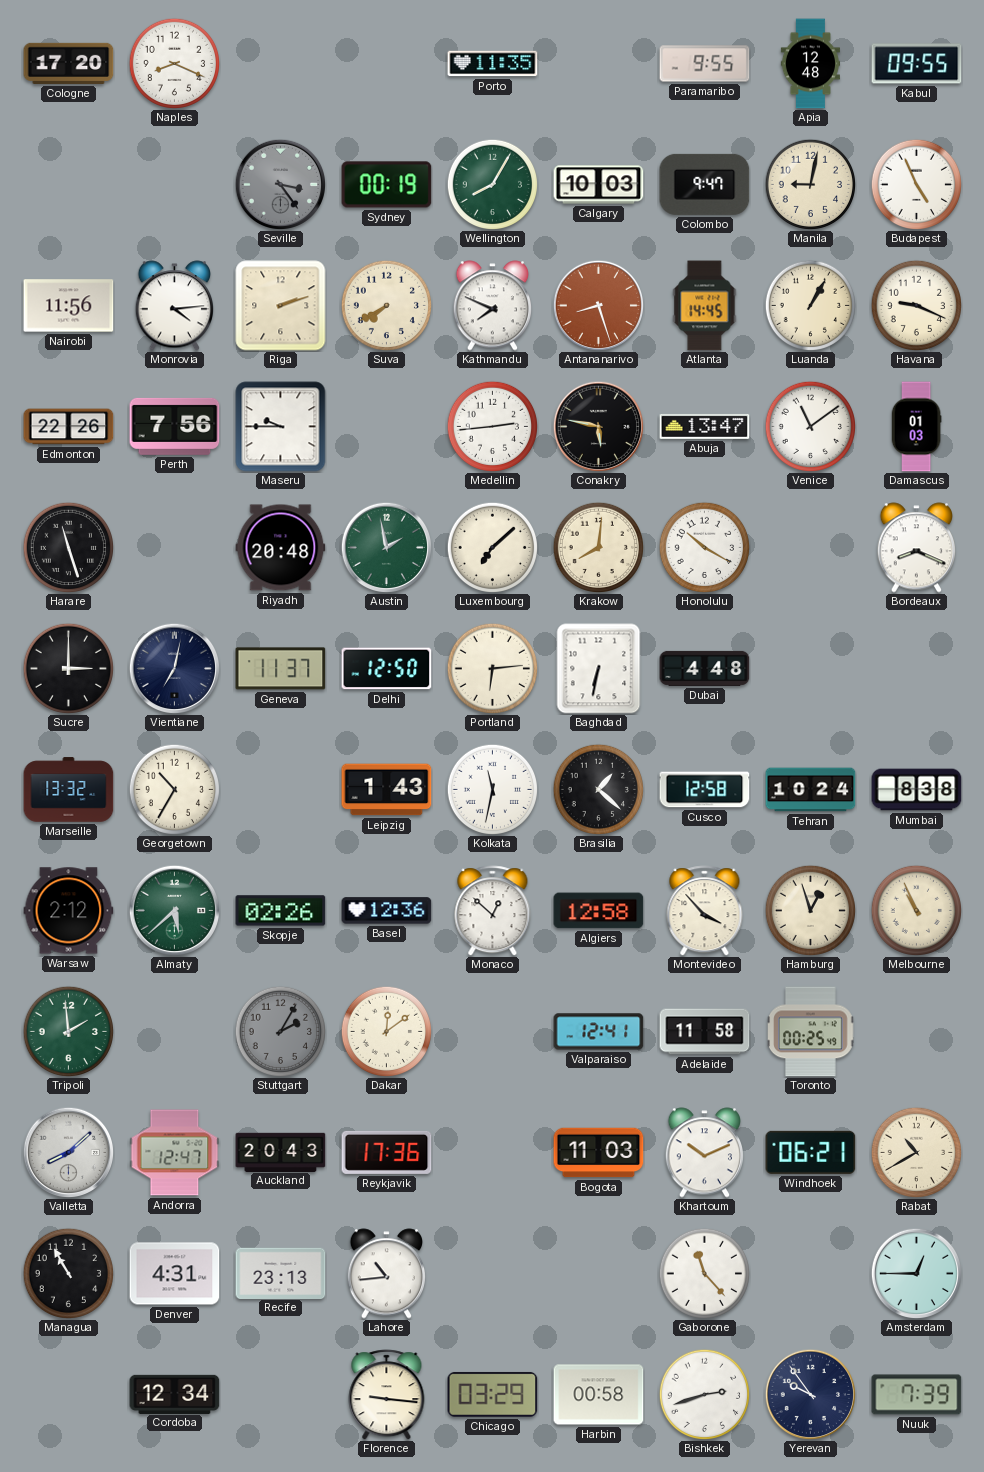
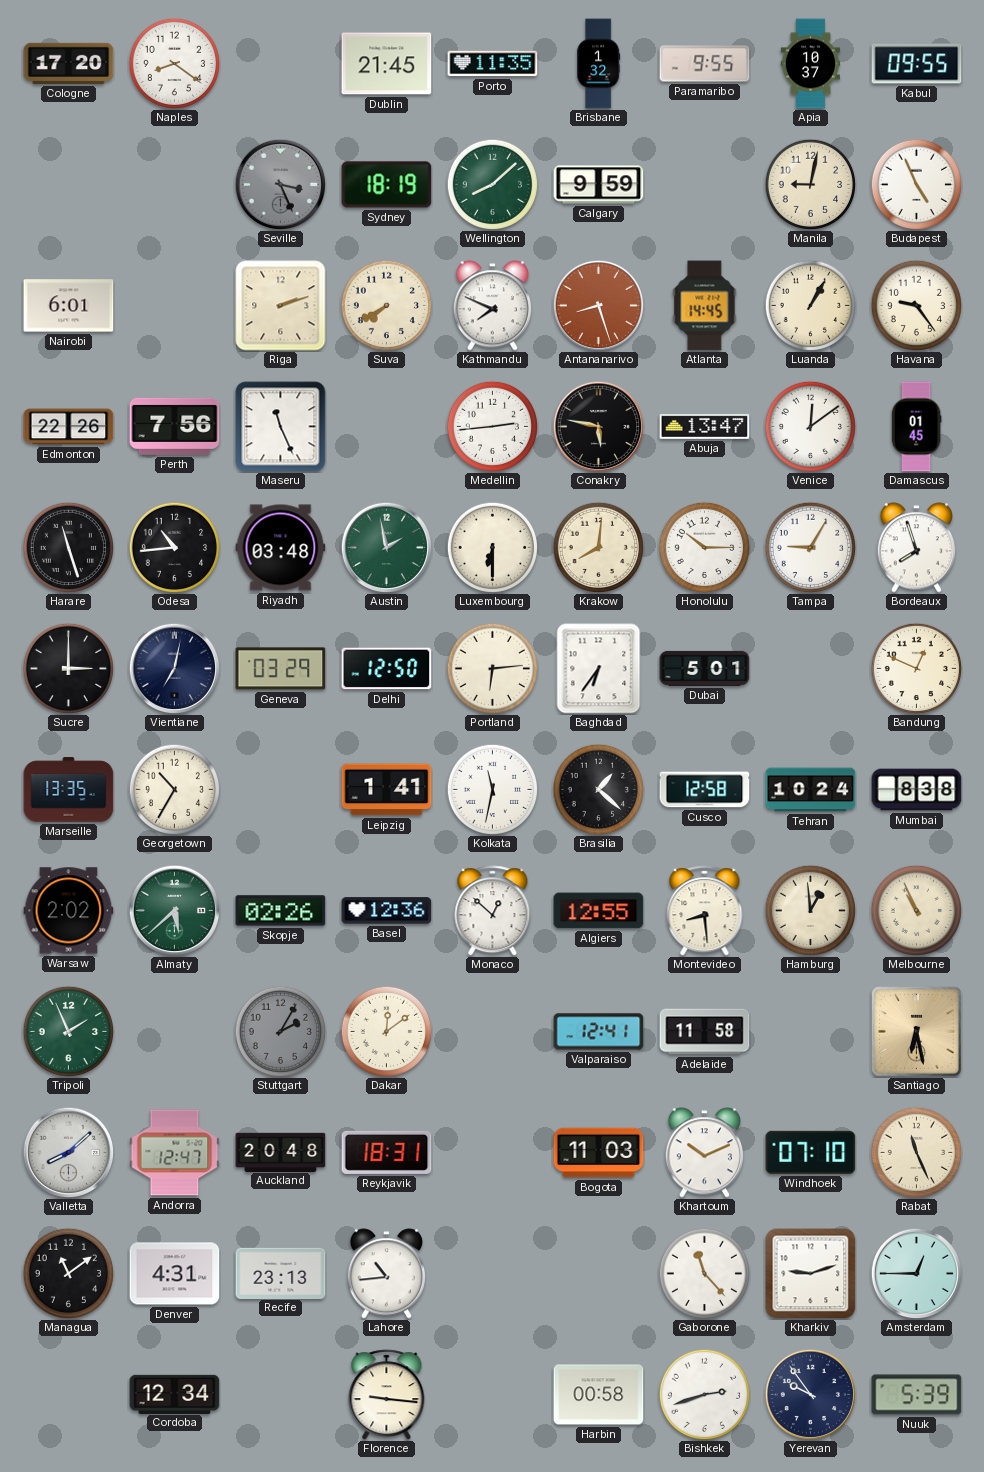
Naples: 8:19 -> 8:21 (174, 63)
Dublin: none -> 21:45 (387, 64)
Brisbane: none -> 1:32 (599, 64)
Apia: 12:48 -> 10:37 (810, 64)
Seville: 3:24 -> 3:26 (280, 184)
Sydney: 00:19 -> 18:19 (387, 185)
Wellington: 8:05 -> 8:08 (492, 184)
Calgary: 10:03 -> 9:59 (599, 185)
Colombo: 9:47 -> none (705, 184)
Nairobi: 11:56 -> 6:01 (69, 306)
Monrovia: 4:14 -> none (174, 306)
Havana: 9:19 -> 9:24 (916, 305)
Maseru: 9:45 -> 11:26 (281, 427)
Venice: 11:09 -> 12:09 (810, 426)
Damascus: 01:03 -> 01:45 (916, 427)
Odesa: none -> 10:44 (174, 547)
Riyadh: 20:48 -> 03:48 (281, 548)
Luxembourg: 7:08 -> 6:30 (492, 547)
Honolulu: 10:20 -> 10:15 (704, 547)
Tampa: none -> 9:05 (810, 547)
Bordeaux: 8:19 -> 7:57 (916, 548)
Geneva: 11:37 -> 03:29 (281, 669)
Baghdad: 6:32 -> 6:36 (599, 669)
Dubai: 4:48 -> 5:01 (705, 668)
Bandung: none -> 12:49 (916, 668)
Marseille: 13:32 -> 13:35 (69, 790)
Leipzig: 1:43 -> 1:41 (387, 790)
Warsaw: 2:12 -> 2:02 (69, 911)
Algiers: 12:58 -> 12:55 (599, 911)
Montevideo: 3:53 -> 8:29 (705, 911)
Hamburg: 12:57 -> 12:59 (810, 910)
Tripoli: 1:59 -> 1:56 (68, 1031)
Toronto: 00:25 -> none (811, 1032)
Santiago: none -> 6:28 (917, 1032)
Auckland: 20:43 -> 20:48 (281, 1152)
Reykjavik: 17:36 -> 18:31 (387, 1152)
Windhoek: 06:21 -> 07:10 (811, 1152)
Rabat: 10:40 -> 11:26 (916, 1152)
Managua: 10:55 -> 11:09 (68, 1273)
Kharkiv: none -> 9:12 (811, 1274)
Chicago: 03:29 -> none (493, 1394)
Nuuk: 7:39 -> 5:39 (917, 1395)
